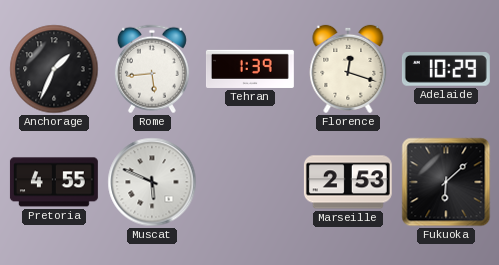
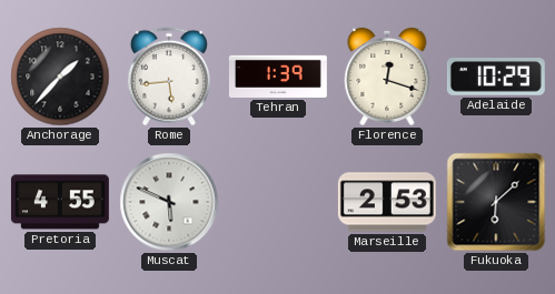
Anchorage: 1:34 -> 1:37 (60, 77)
